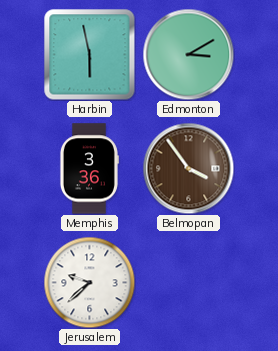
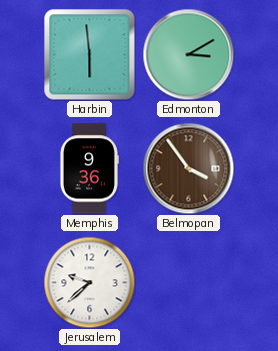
Harbin: 5:58 -> 5:59 (89, 54)
Memphis: 3:36 -> 9:36 (89, 169)
